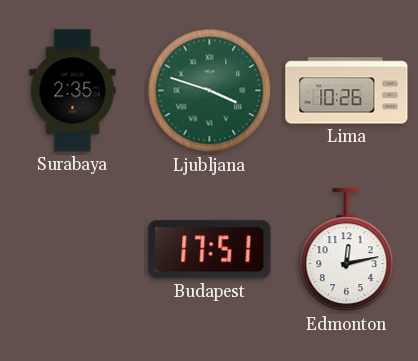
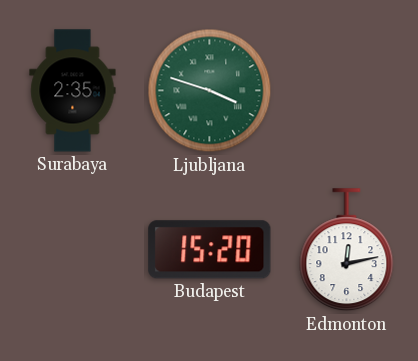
Lima: 10:26 -> none (347, 91)
Budapest: 17:51 -> 15:20 (210, 250)
